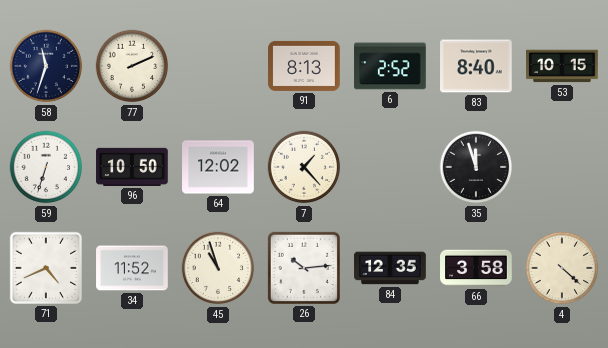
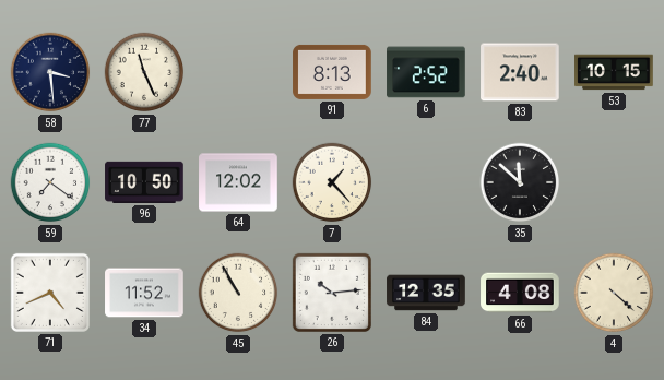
58: 11:33 -> 3:29 (50, 72)
77: 2:11 -> 11:26 (144, 72)
83: 8:40 -> 2:40 (520, 72)
59: 6:33 -> 7:21 (50, 182)
35: 11:57 -> 11:52 (520, 182)
45: 10:57 -> 10:55 (238, 293)
66: 3:58 -> 4:08 (520, 293)
